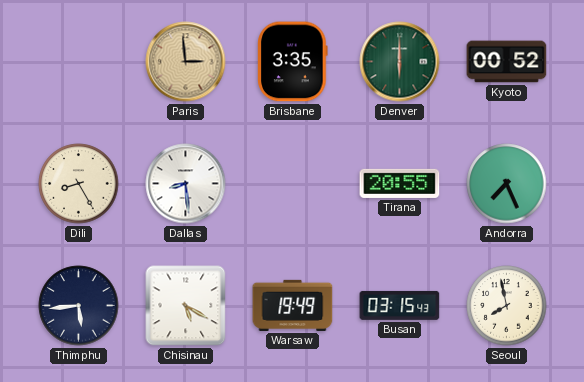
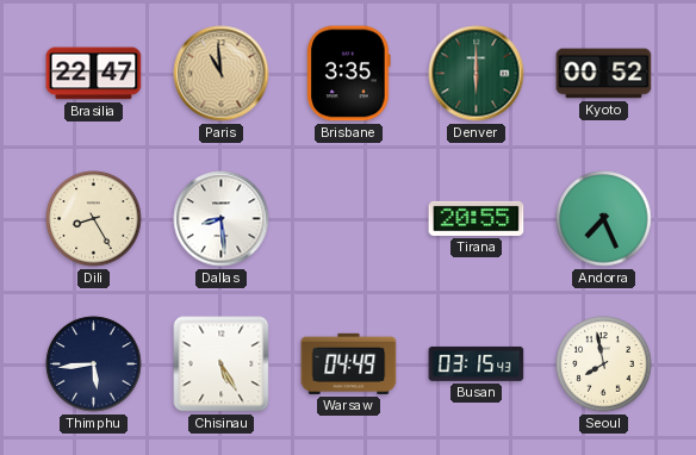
Brasilia: none -> 22:47 (94, 74)
Paris: 2:59 -> 10:59 (222, 74)
Chisinau: 5:20 -> 5:25 (222, 364)
Warsaw: 19:49 -> 04:49 (349, 363)
